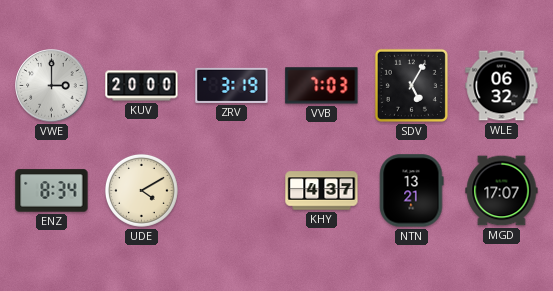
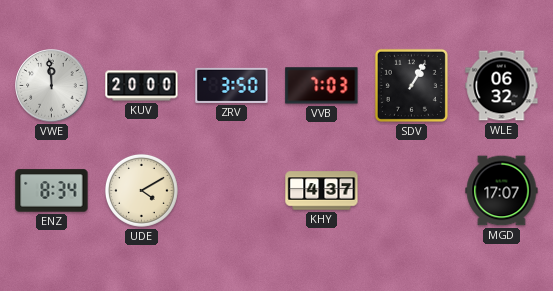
VWE: 3:00 -> 11:59 (52, 86)
ZRV: 3:19 -> 3:50 (232, 85)
SDV: 5:05 -> 1:05 (411, 85)
NTN: 13:21 -> none (412, 191)
